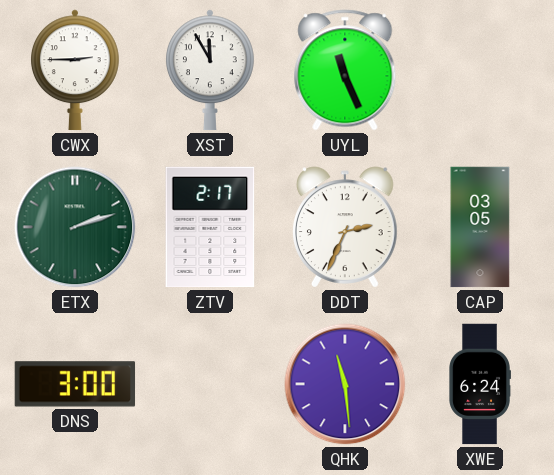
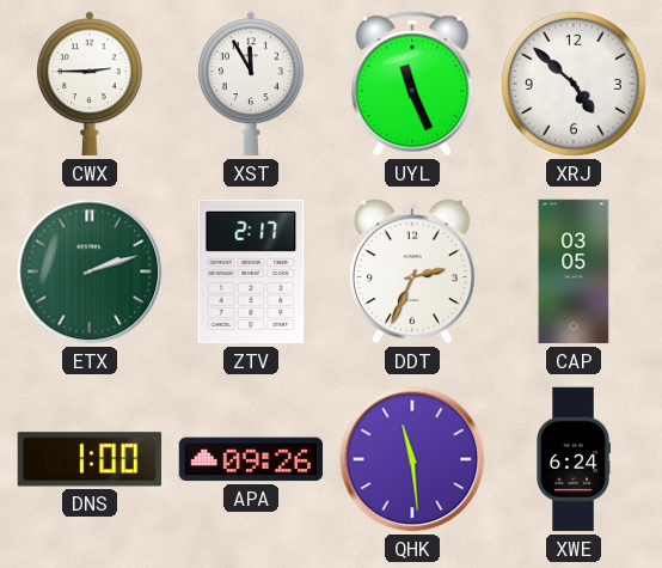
XRJ: none -> 4:52 (574, 84)
DNS: 3:00 -> 1:00 (90, 459)
APA: none -> 09:26 (251, 459)
